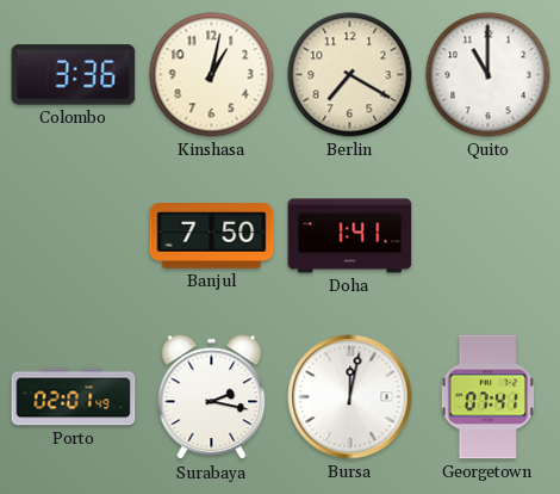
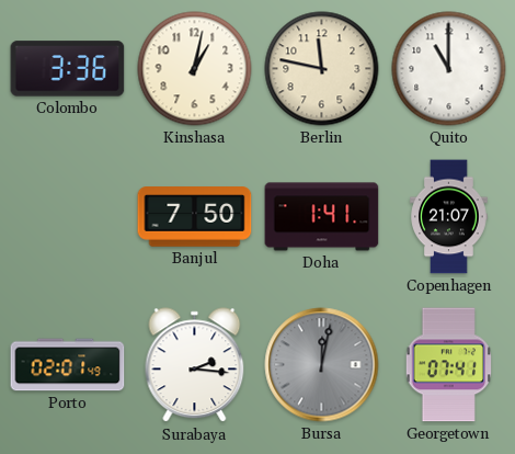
Berlin: 7:20 -> 11:47 (322, 69)
Copenhagen: none -> 21:07 (449, 217)
Surabaya: 2:17 -> 2:16 (195, 365)
Bursa dial: white -> grey (322, 365)
